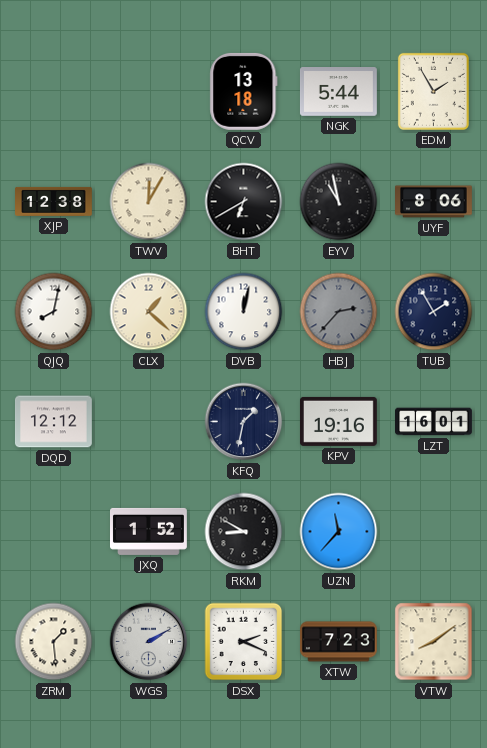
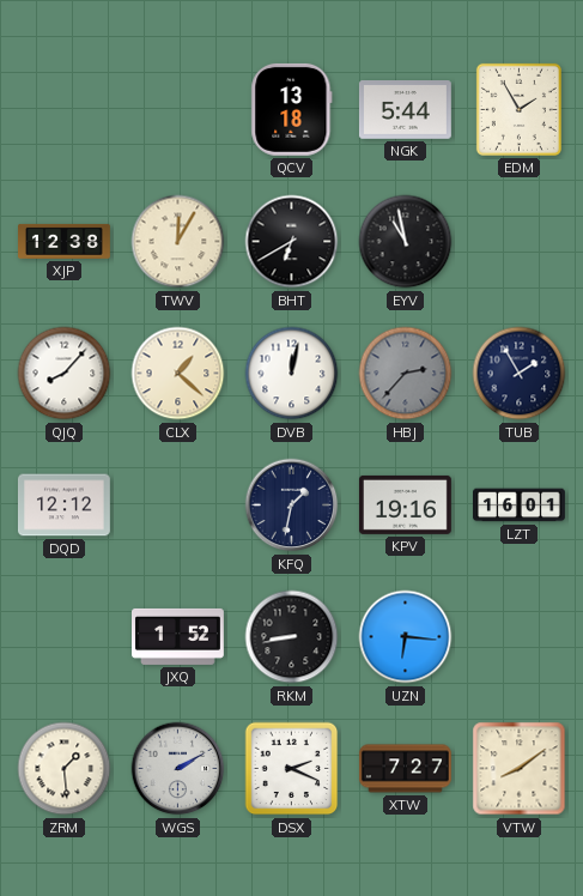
UYF: 8:06 -> none (434, 202)
QJQ: 8:02 -> 8:07 (65, 374)
RKM: 8:50 -> 8:43 (292, 637)
UZN: 11:37 -> 6:16 (406, 637)
XTW: 7:23 -> 7:27 (405, 769)
